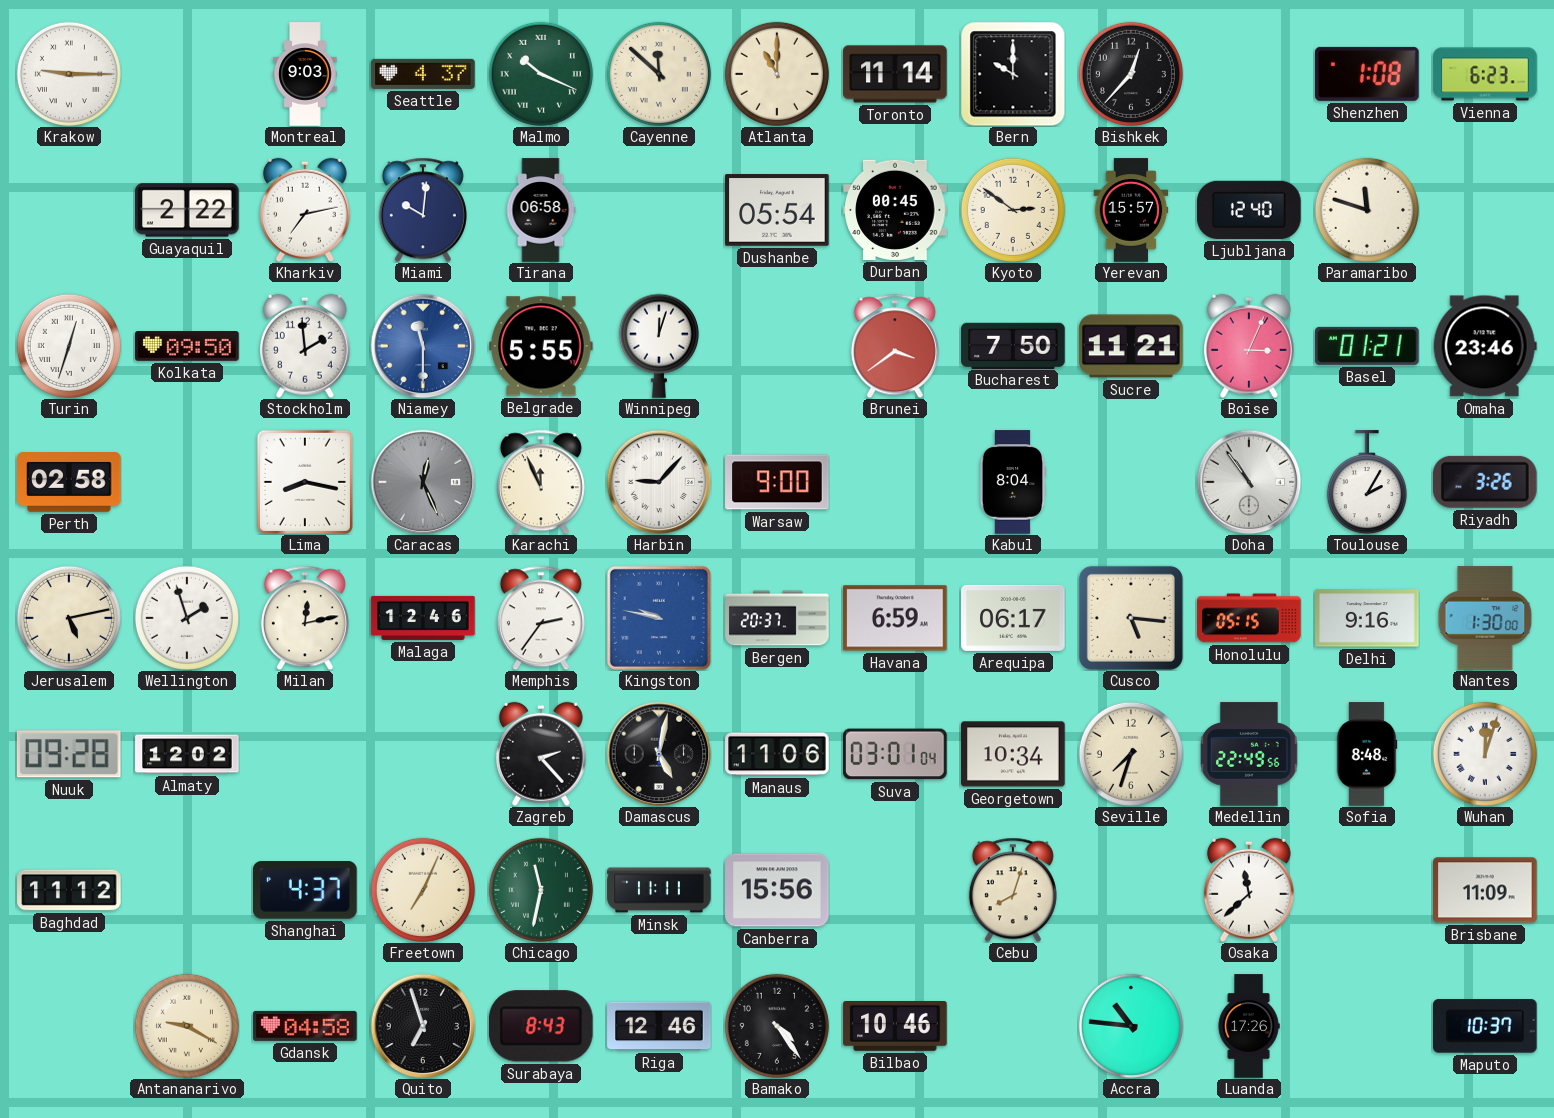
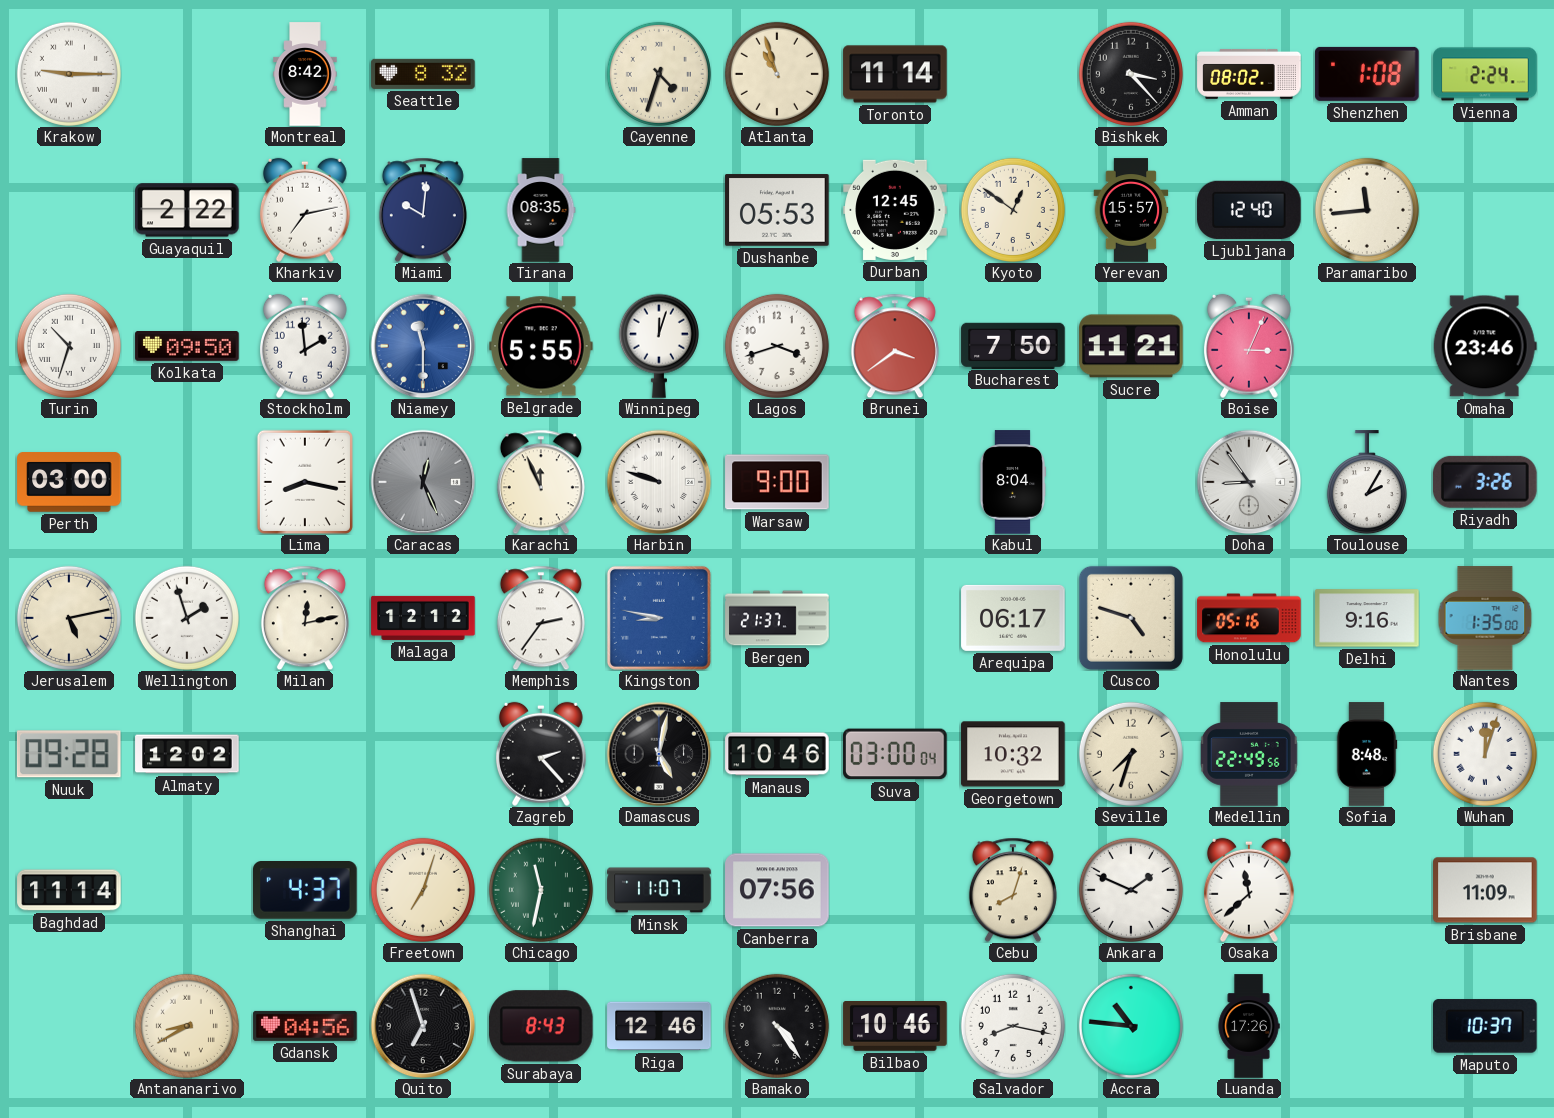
Montreal: 9:03 -> 8:42 (305, 74)
Seattle: 4:37 -> 8:32 (423, 74)
Malmo: 10:19 -> none (541, 74)
Cayenne: 11:52 -> 4:33 (659, 74)
Atlanta: 11:00 -> 10:57 (777, 74)
Bern: 10:00 -> none (1013, 74)
Bishkek: 12:37 -> 3:23 (1131, 74)
Amman: none -> 08:02 (1249, 74)
Vienna: 6:23 -> 2:24 (1485, 74)
Tirana: 06:58 -> 08:35 (541, 210)
Dushanbe: 05:54 -> 05:53 (777, 210)
Durban: 00:45 -> 12:45 (895, 210)
Kyoto: 2:51 -> 12:51 (1013, 210)
Paramaribo: 11:48 -> 11:44 (1367, 210)
Turin: 12:33 -> 10:33 (69, 346)
Lagos: none -> 3:42 (777, 346)
Basel: 01:21 -> none (1367, 346)
Perth: 02:58 -> 03:00 (69, 482)
Harbin: 9:07 -> 9:48 (659, 482)
Doha: 10:54 -> 8:54 (1249, 482)
Malaga: 12:46 -> 12:12 (423, 618)
Kingston: 9:47 -> 8:47 (659, 618)
Bergen: 20:37 -> 21:37 (777, 618)
Havana: 6:59 -> none (895, 618)
Cusco: 5:16 -> 4:48 (1131, 618)
Honolulu: 05:15 -> 05:16 (1249, 618)
Nantes: 1:30 -> 1:35 (1485, 618)
Manaus: 11:06 -> 10:46 (777, 754)
Suva: 03:01 -> 03:00 (895, 754)
Georgetown: 10:34 -> 10:32 (1013, 754)
Baghdad: 11:12 -> 11:14 (69, 890)
Freetown: 7:04 -> 7:03 (423, 890)
Minsk: 11:11 -> 11:07 (659, 890)
Canberra: 15:56 -> 07:56 (777, 890)
Ankara: none -> 1:49 (1131, 890)
Antananarivo: 9:20 -> 8:40 (187, 1026)
Gdansk: 04:58 -> 04:56 (305, 1026)
Salvador: none -> 8:17 (1013, 1026)
